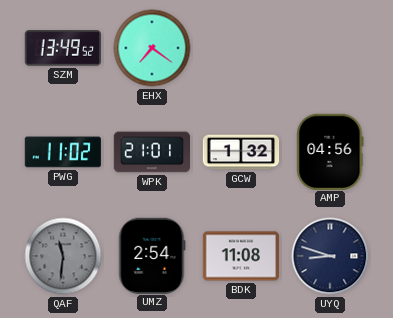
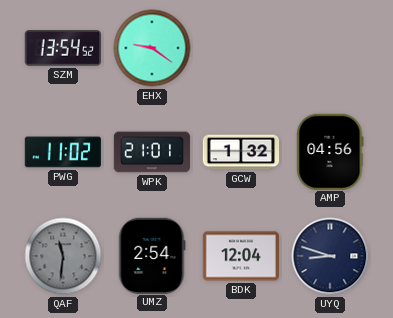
SZM: 13:49 -> 13:54 (62, 48)
EHX: 7:21 -> 9:21 (152, 48)
BDK: 11:08 -> 12:04 (241, 256)
